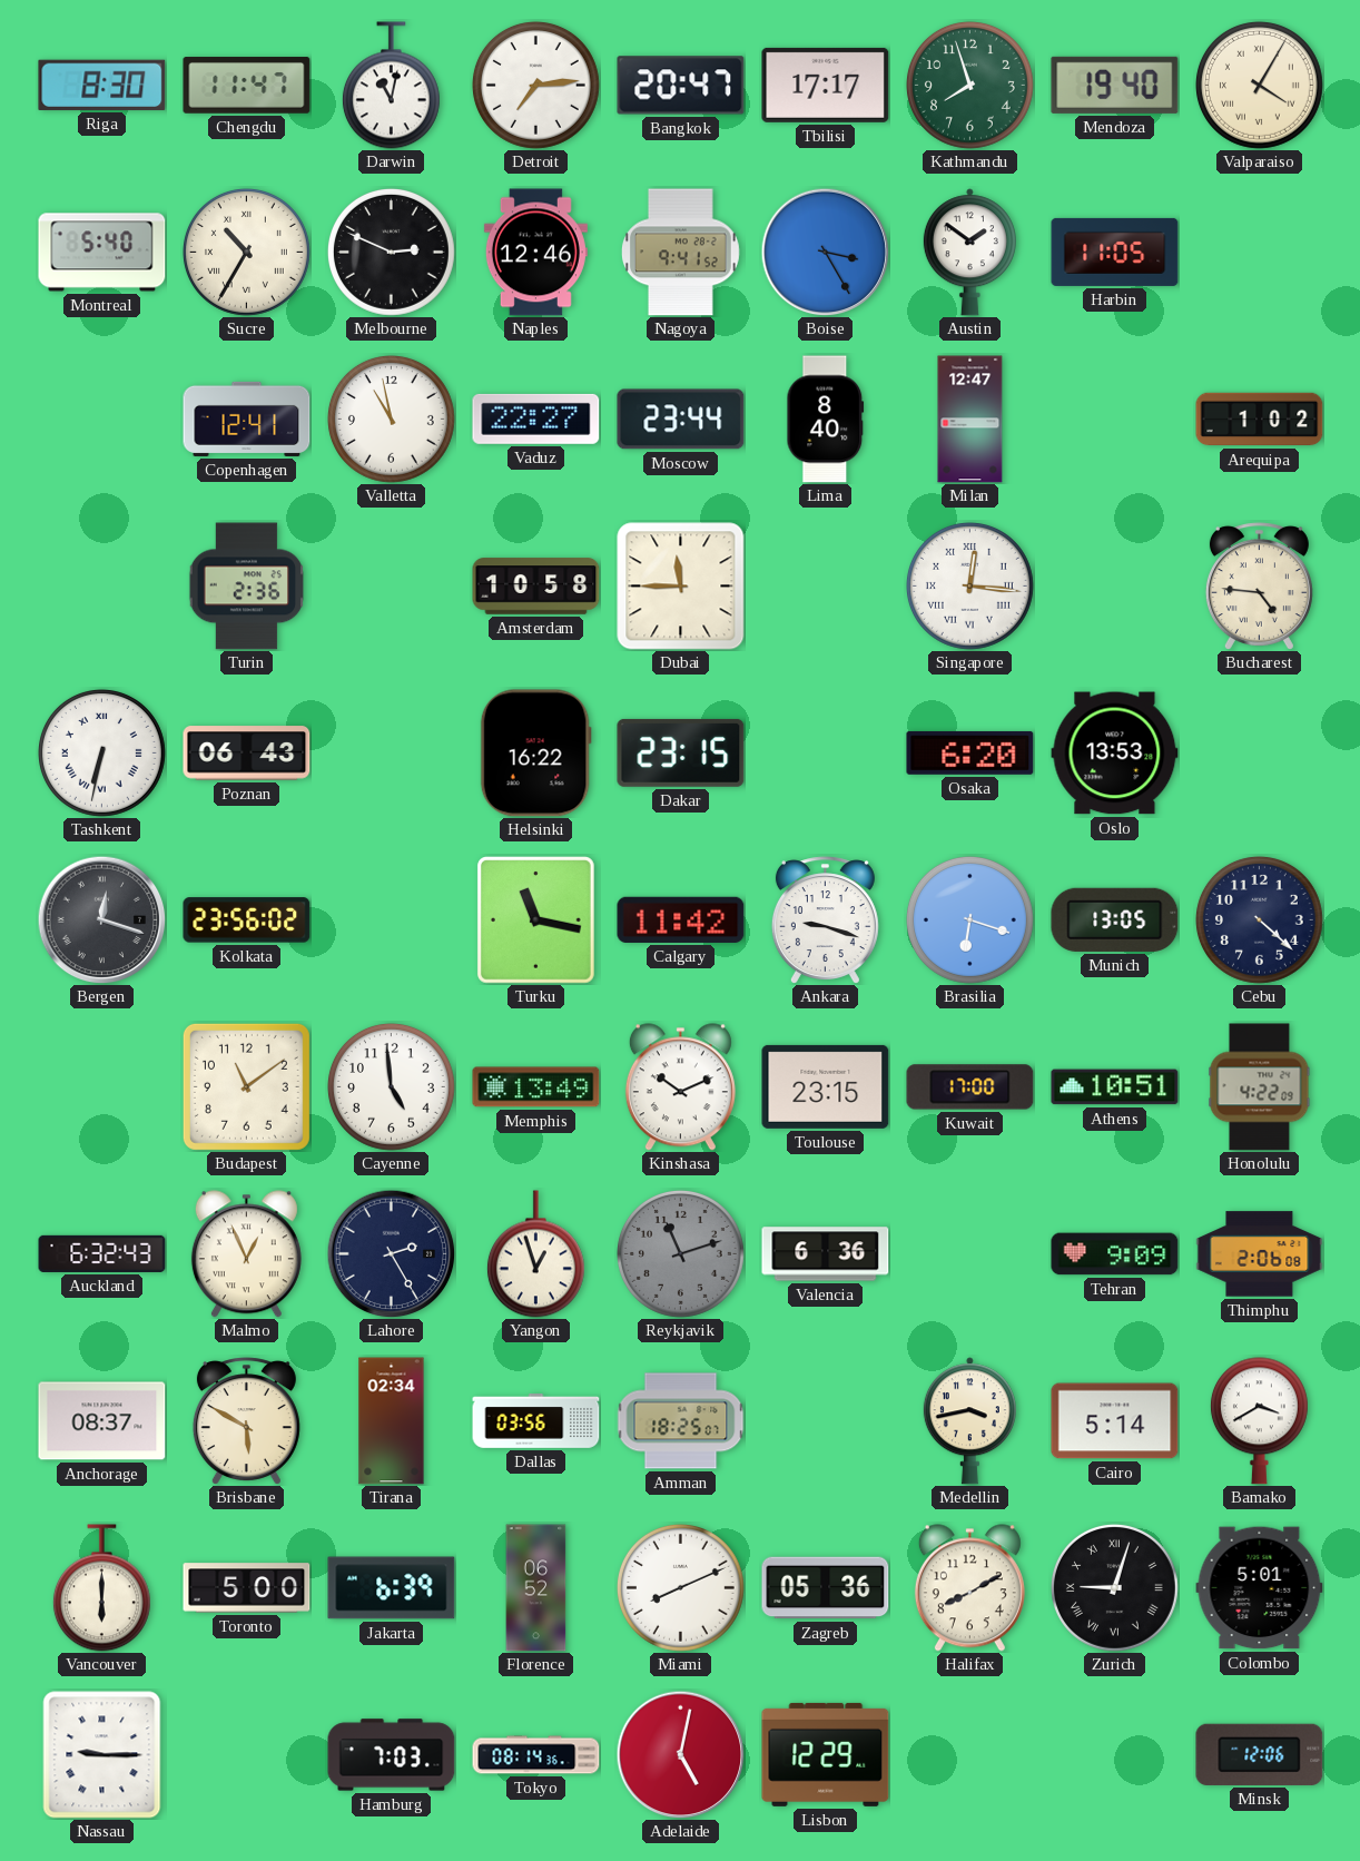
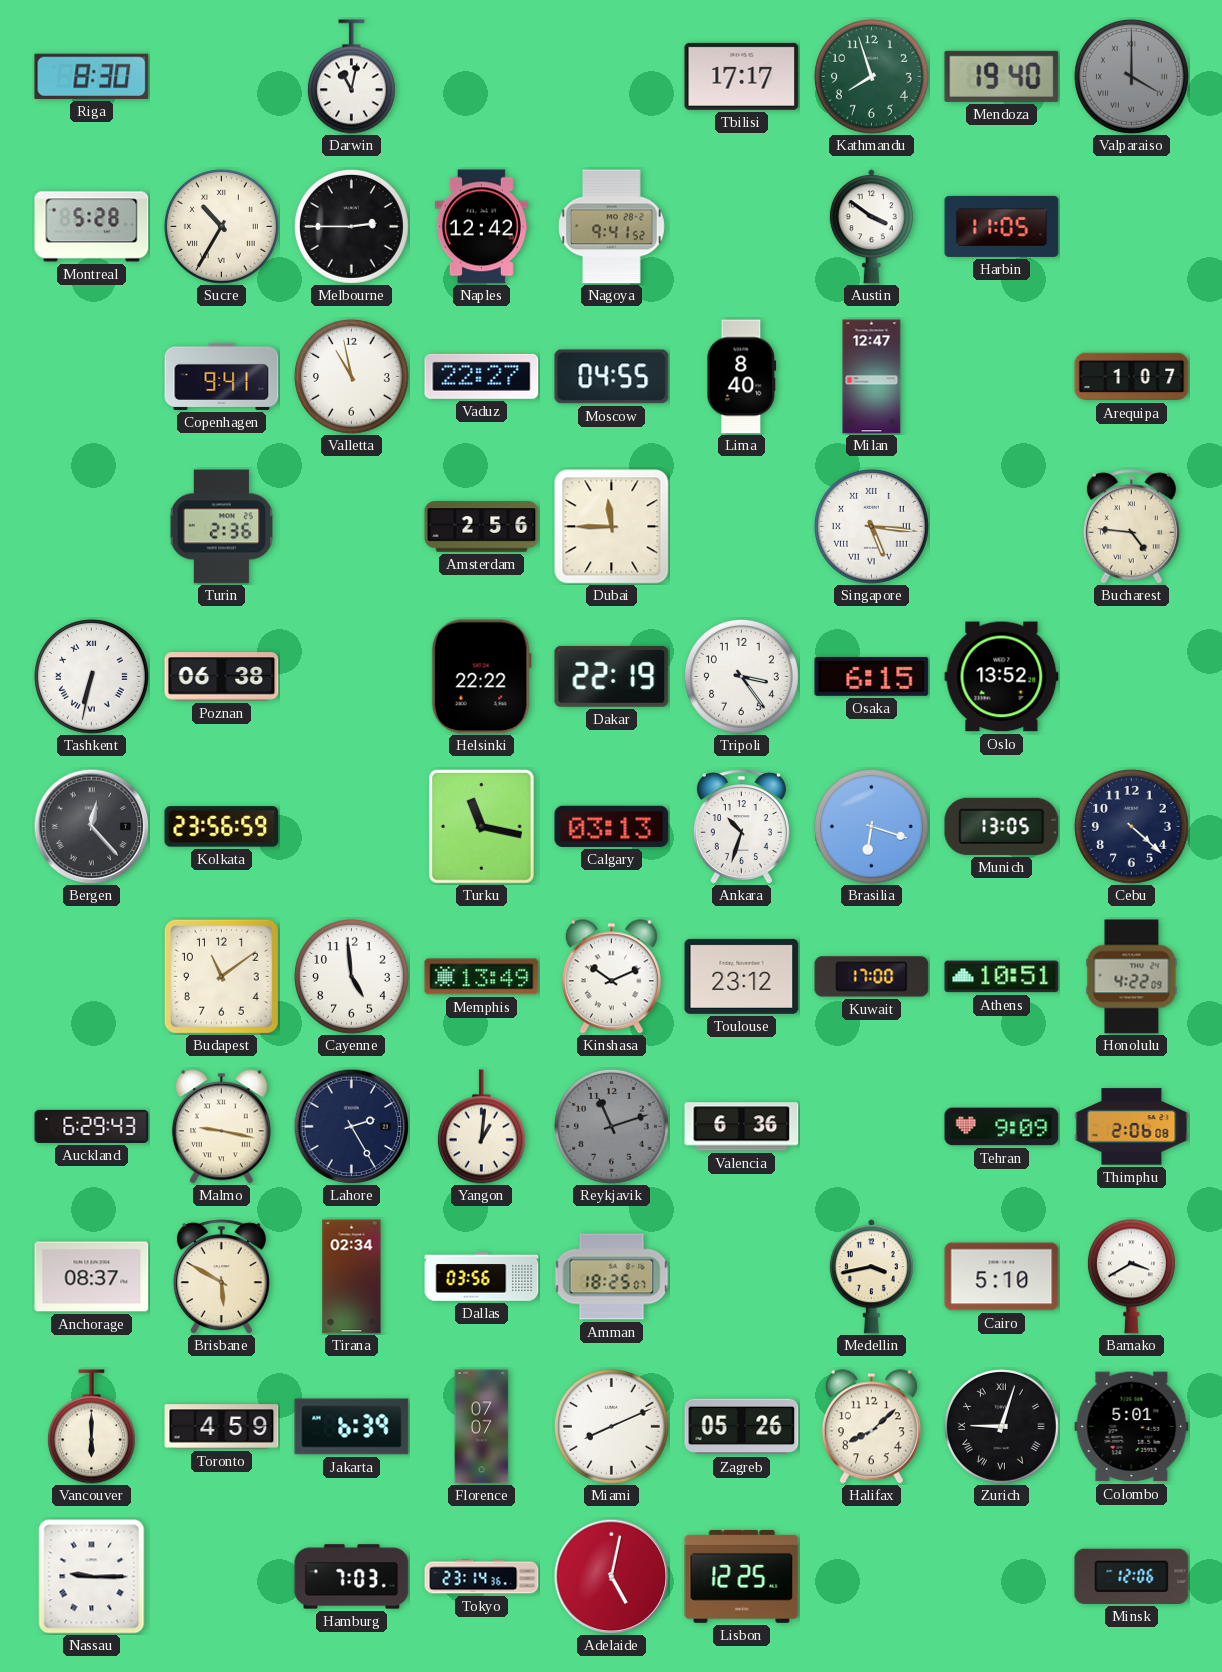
Chengdu: 11:47 -> none (247, 86)
Detroit: 7:14 -> none (535, 85)
Bangkok: 20:47 -> none (681, 86)
Valparaiso: 4:05 -> 4:00 (1131, 76)
Valparaiso dial: cream -> grey (1131, 76)
Montreal: 5:40 -> 5:28 (92, 227)
Melbourne: 2:49 -> 2:45 (351, 226)
Naples: 12:46 -> 12:42 (481, 227)
Boise: 3:25 -> none (825, 252)
Austin: 1:51 -> 3:51 (871, 227)
Copenhagen: 12:41 -> 9:41 (222, 376)
Moscow: 23:44 -> 04:55 (612, 377)
Arequipa: 1:02 -> 1:07 (1132, 377)
Amsterdam: 10:58 -> 2:56 (482, 527)
Singapore: 12:16 -> 5:16 (871, 526)
Poznan: 06:43 -> 06:38 (222, 677)
Helsinki: 16:22 -> 22:22 (481, 677)
Dakar: 23:15 -> 22:19 (612, 676)
Tripoli: none -> 3:24 (741, 676)
Osaka: 6:20 -> 6:15 (872, 676)
Oslo: 13:53 -> 13:52 (1002, 677)
Bergen: 12:18 -> 12:23 (91, 826)
Kolkata: 23:56:02 -> 23:56:59 (222, 827)
Calgary: 11:42 -> 03:13 (612, 826)
Ankara: 9:18 -> 10:33 (741, 827)
Toulouse: 23:15 -> 23:12 (742, 976)
Auckland: 6:32 -> 6:29 (92, 1126)
Malmo: 12:56 -> 9:17 (221, 1127)
Yangon: 12:57 -> 1:01 (481, 1127)
Cairo: 5:14 -> 5:10 (1002, 1277)
Toronto: 5:00 -> 4:59 (222, 1427)
Florence: 06:52 -> 07:07 (482, 1427)
Zagreb: 05:36 -> 05:26 (742, 1427)
Halifax: 8:10 -> 8:08 (871, 1427)
Tokyo: 08:14 -> 23:14 (482, 1577)
Lisbon: 12:29 -> 12:25 (742, 1576)
